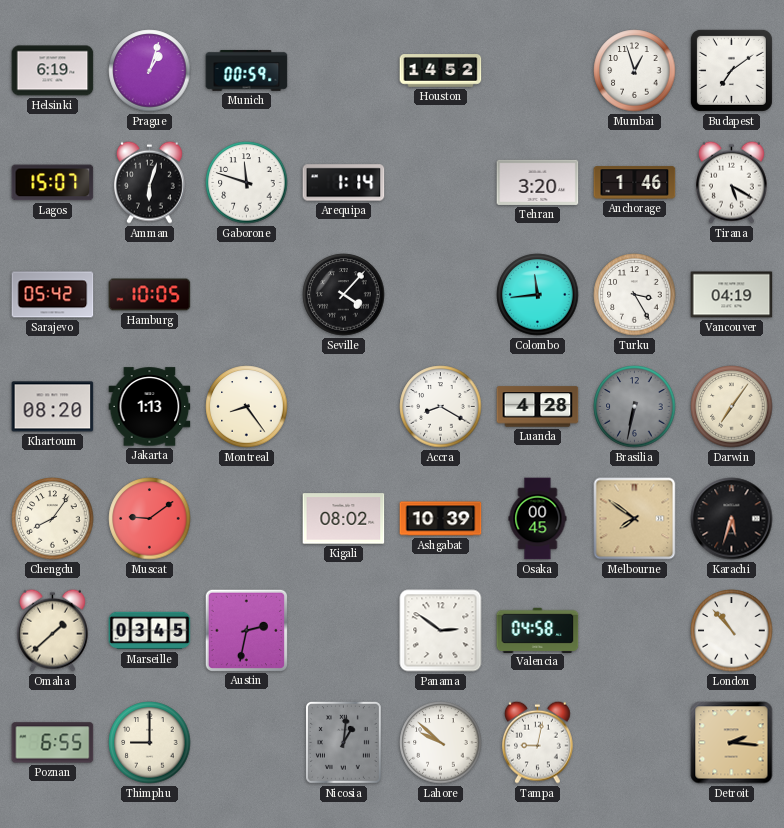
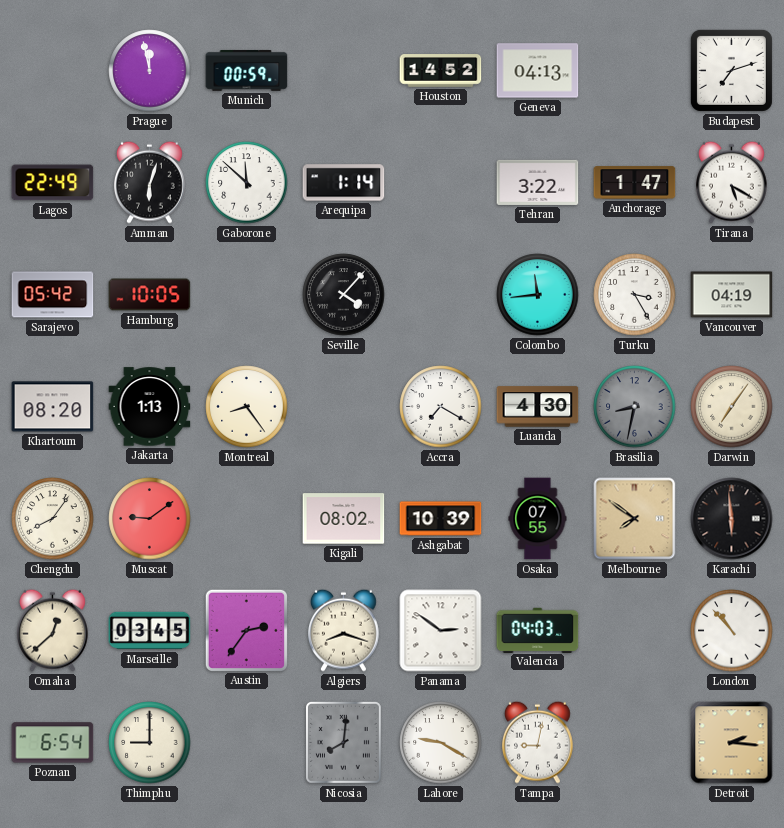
Helsinki: 6:19 -> none (53, 71)
Prague: 1:03 -> 11:58 (150, 71)
Geneva: none -> 04:13 (538, 71)
Mumbai: 12:57 -> none (635, 71)
Budapest: 7:09 -> 7:12 (731, 70)
Lagos: 15:07 -> 22:49 (53, 183)
Gaborone: 11:48 -> 11:52 (247, 183)
Tehran: 3:20 -> 3:22 (538, 182)
Anchorage: 1:46 -> 1:47 (635, 183)
Accra: 8:20 -> 7:20 (441, 407)
Luanda: 4:28 -> 4:30 (538, 407)
Brasilia: 6:32 -> 8:32 (635, 407)
Osaka: 00:45 -> 07:55 (538, 519)
Karachi: 5:33 -> 5:59 (732, 519)
Omaha: 1:38 -> 12:38 (53, 630)
Austin: 2:32 -> 2:36 (246, 630)
Algiers: none -> 8:18 (344, 630)
Valencia: 04:58 -> 04:03 (538, 630)
Poznan: 6:55 -> 6:54 (53, 743)
Nicosia: 1:01 -> 8:01 (343, 743)
Lahore: 9:52 -> 9:20 (441, 743)
